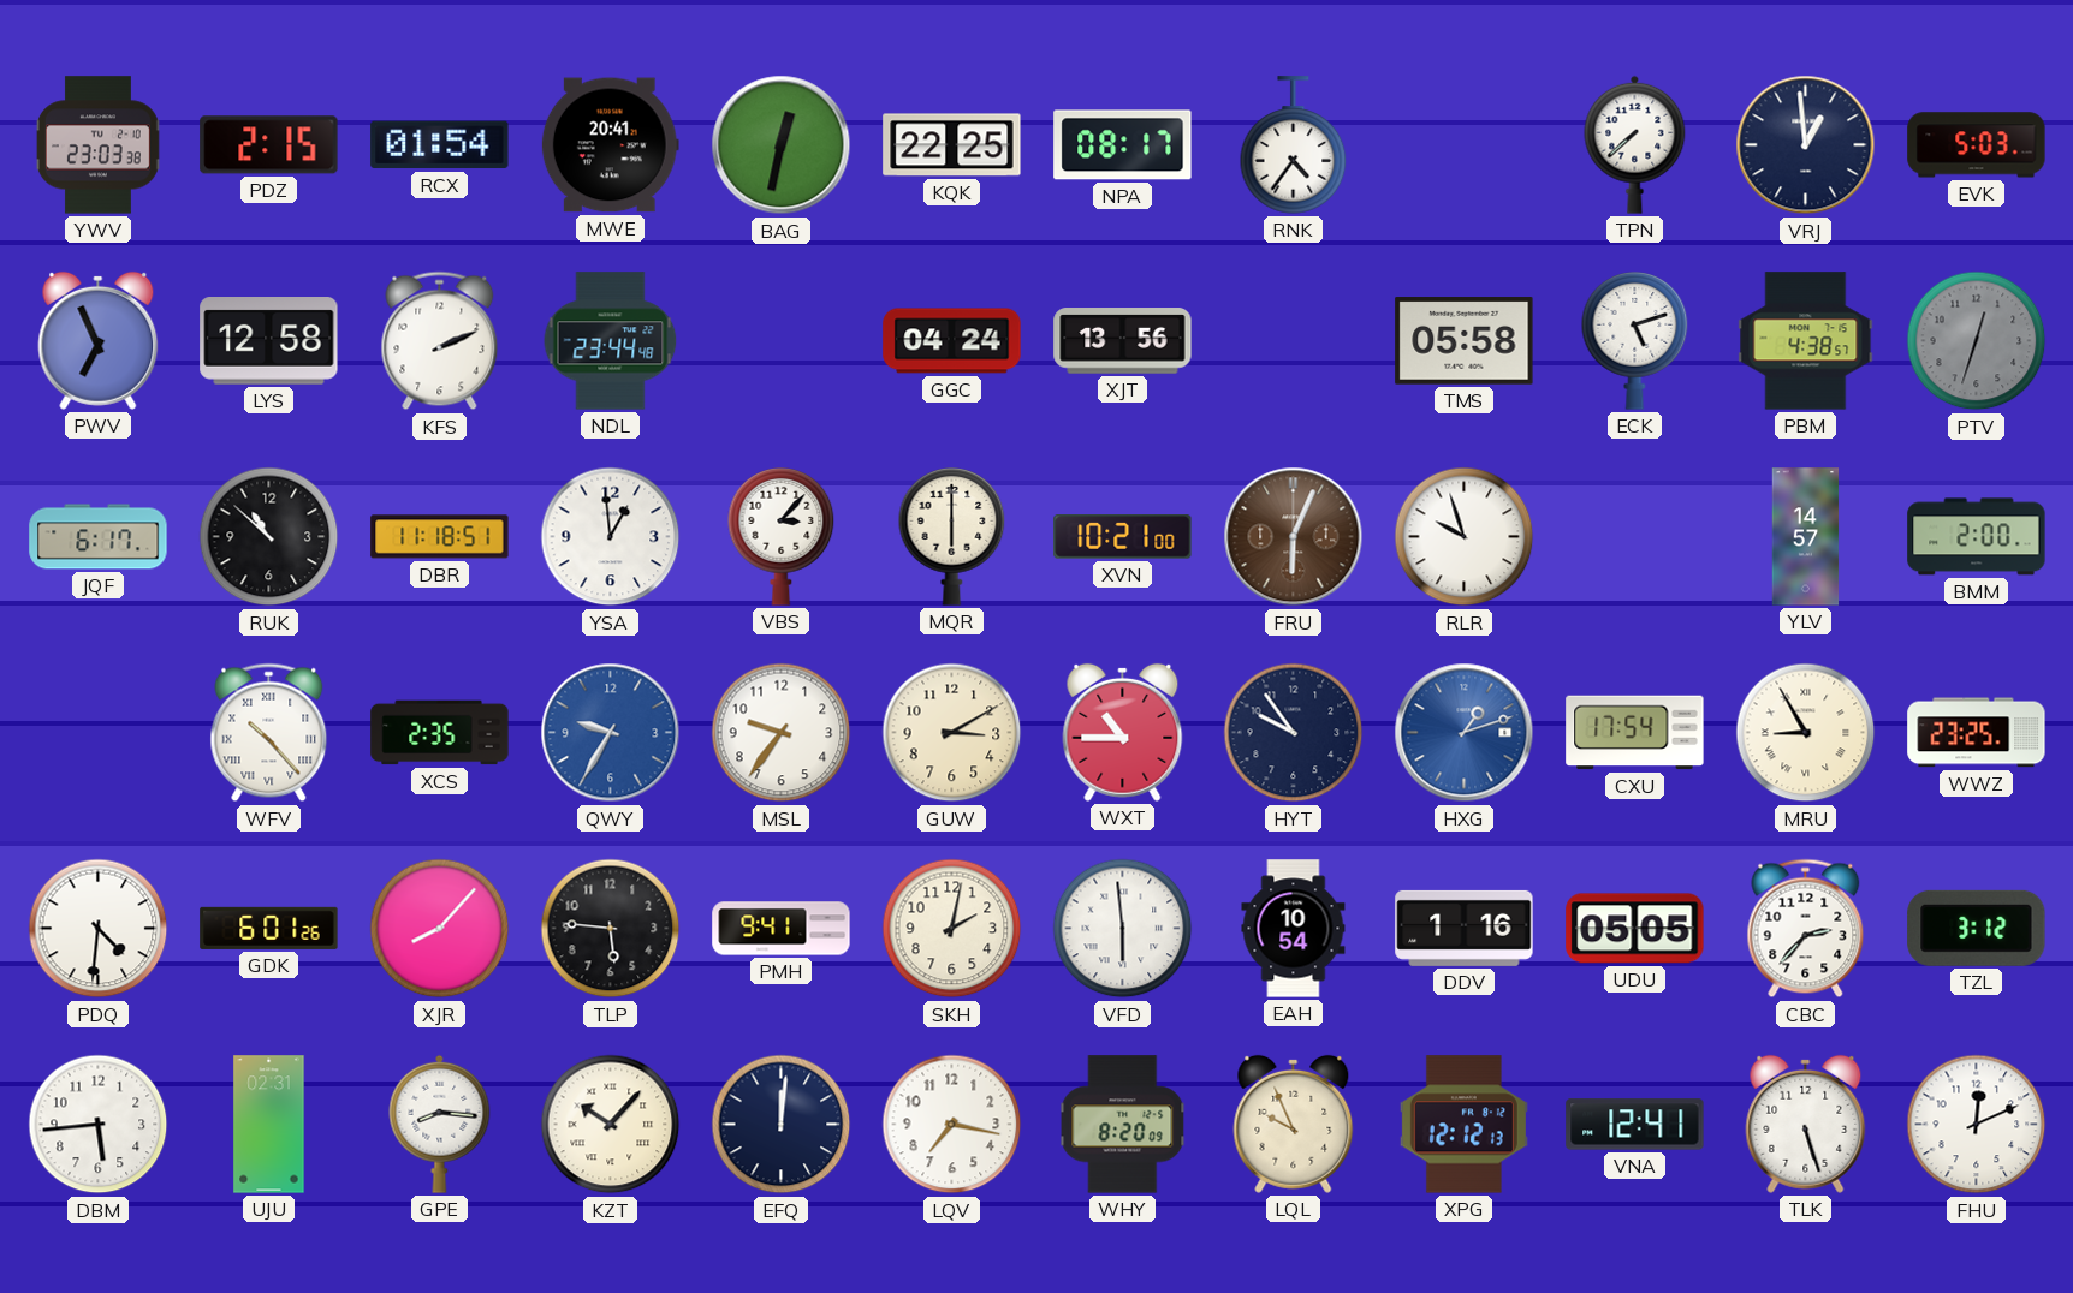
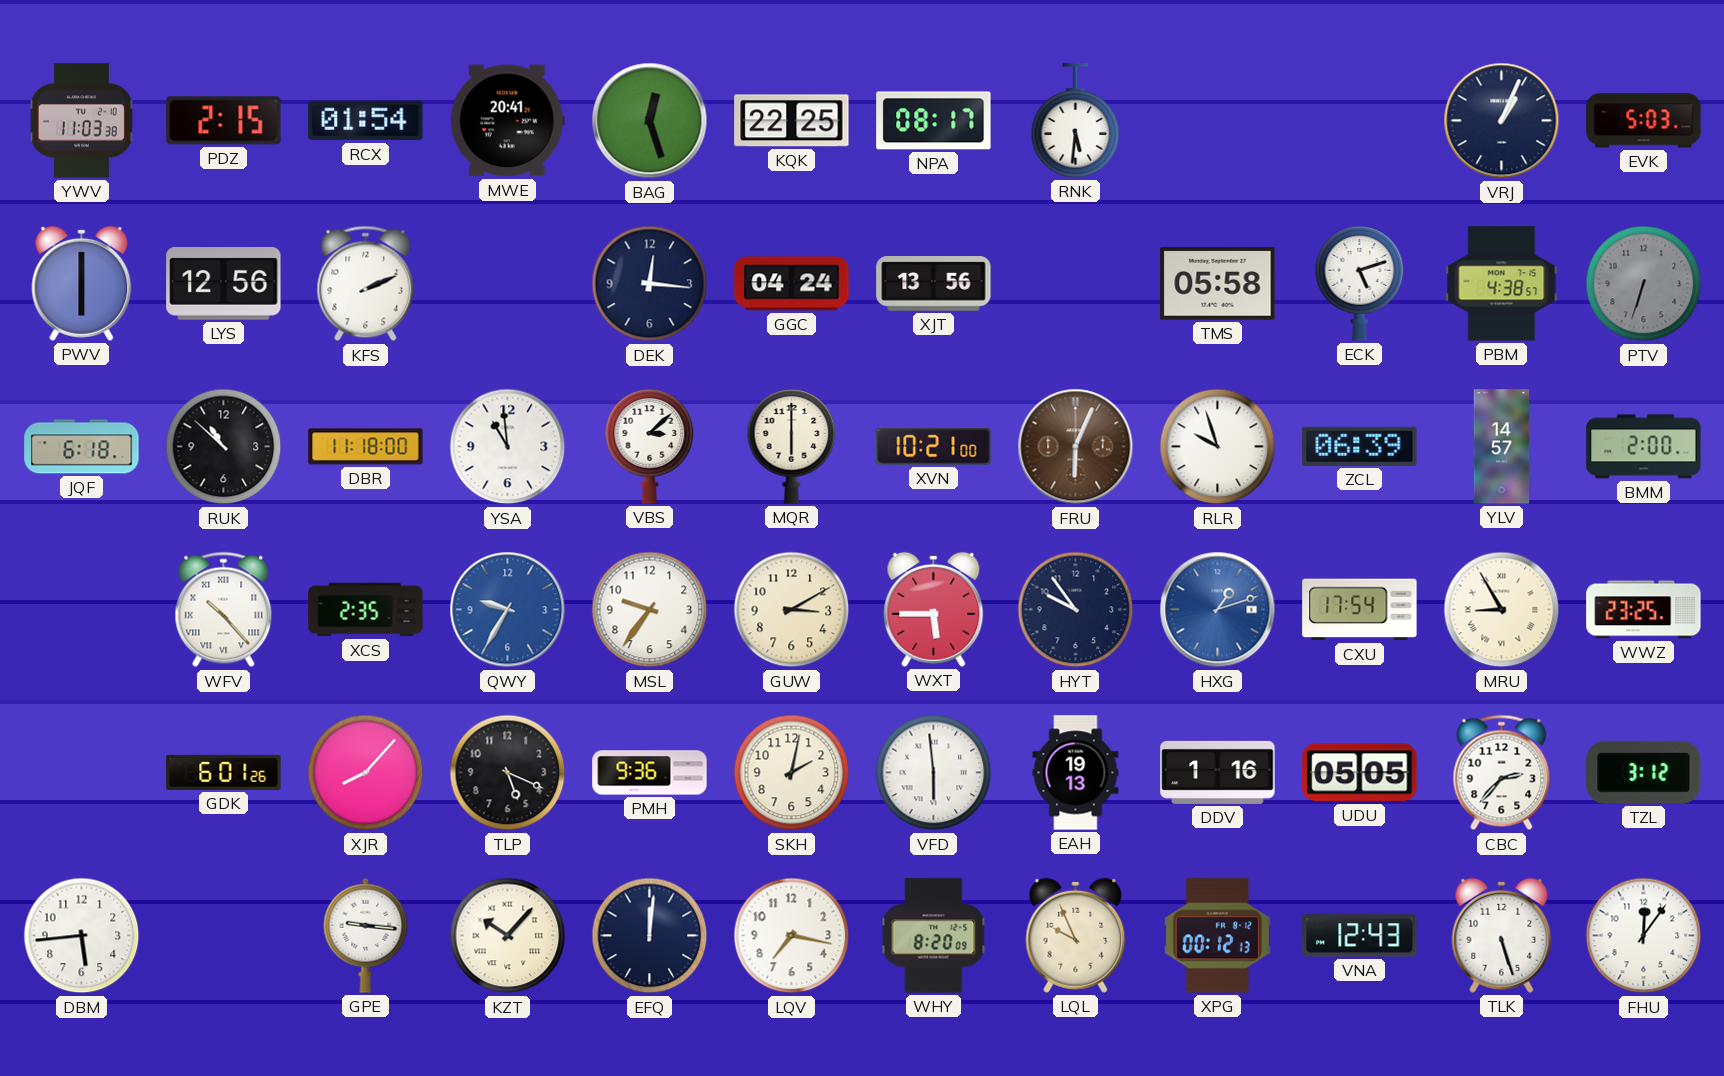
YWV: 23:03 -> 11:03 (81, 121)
BAG: 12:32 -> 12:27 (650, 121)
RNK: 4:36 -> 5:31 (1076, 121)
TPN: 7:38 -> none (1635, 144)
VRJ: 12:59 -> 1:04 (1502, 121)
PWV: 6:56 -> 6:00 (82, 283)
LYS: 12:58 -> 12:56 (224, 284)
NDL: 23:44 -> none (611, 341)
DEK: none -> 12:16 (650, 284)
PTV: 12:33 -> 6:33 (1644, 284)
JQF: 6:17 -> 6:18 (82, 447)
DBR: 11:18:51 -> 11:18:00 (366, 447)
YSA: 12:59 -> 10:59 (508, 447)
VBS: 3:07 -> 3:08 (650, 447)
ZCL: none -> 06:39 (1360, 446)
WXT: 10:45 -> 5:45 (934, 609)
PDQ: 4:31 -> none (99, 929)
TLP: 5:46 -> 5:19 (508, 773)
PMH: 9:41 -> 9:36 (650, 773)
EAH: 10:54 -> 19:13 (1076, 773)
UJU: 02:31 -> none (269, 1125)
GPE: 8:16 -> 9:16 (366, 935)
XPG: 12:12 -> 00:12 (1217, 936)
VNA: 12:41 -> 12:43 (1360, 936)
FHU: 12:11 -> 12:06 (1644, 936)
